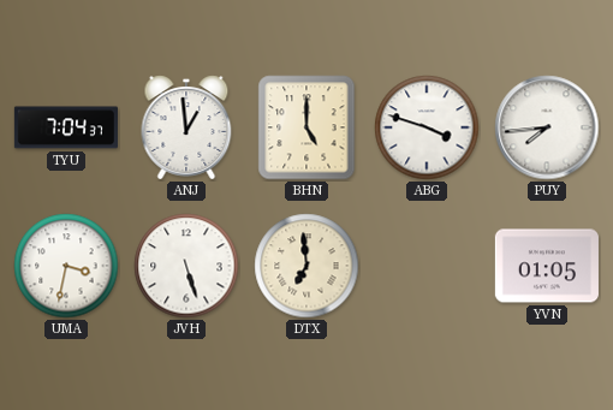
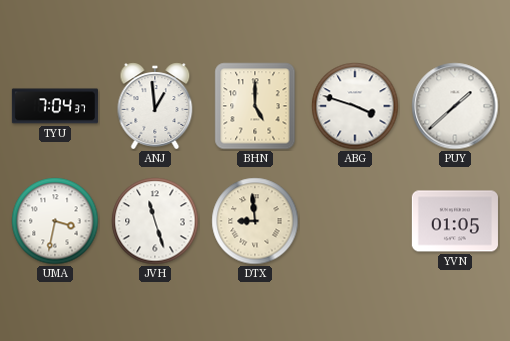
PUY: 7:44 -> 1:38 (455, 106)
JVH: 5:27 -> 11:27 (155, 221)
DTX: 6:59 -> 8:59 (255, 221)
